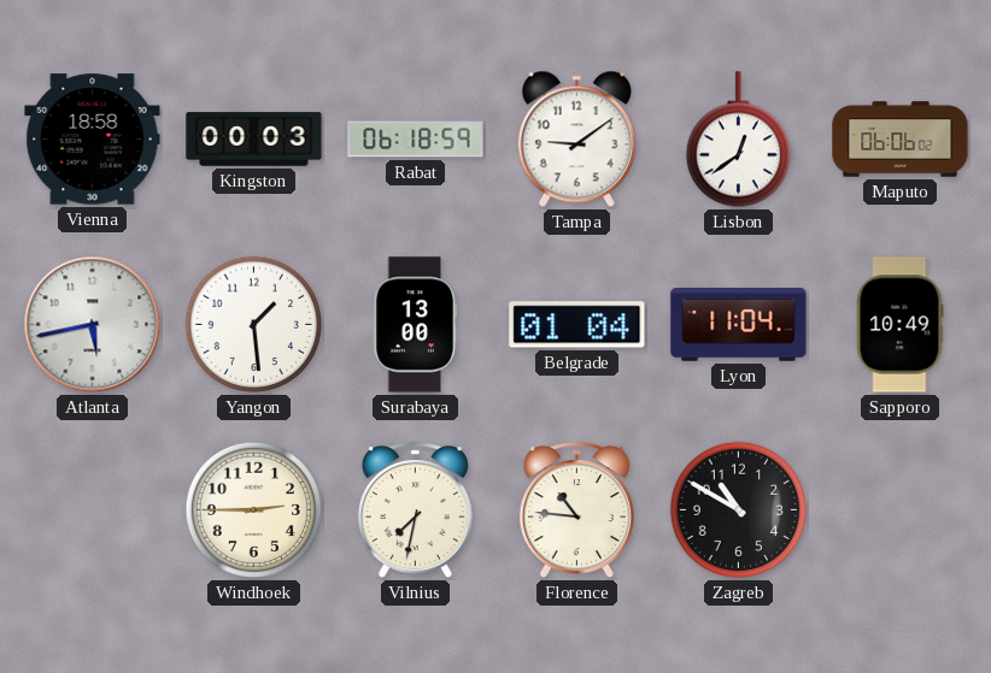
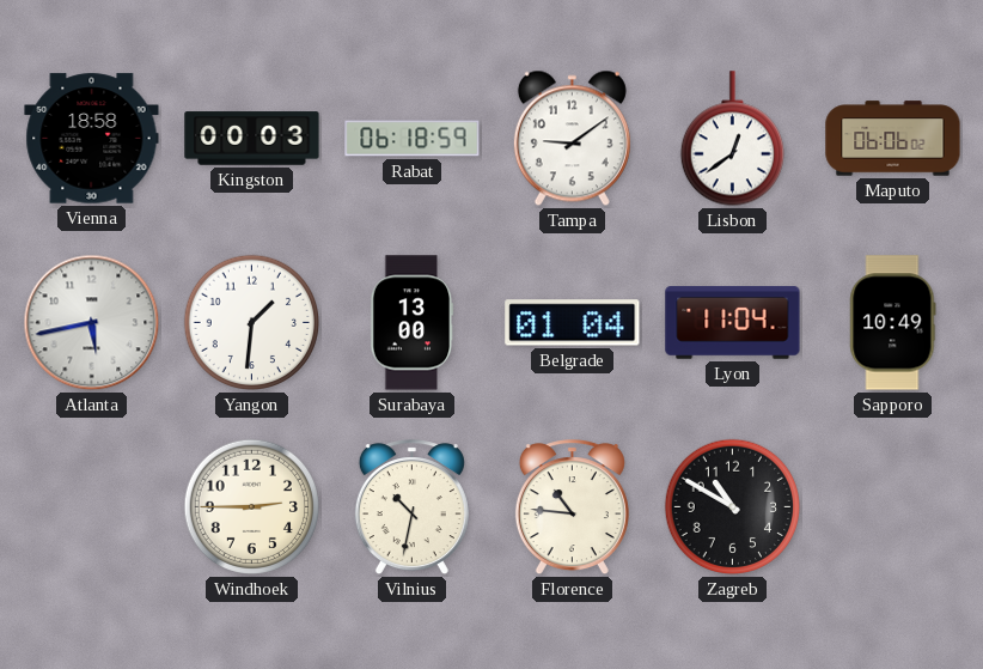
Yangon: 1:29 -> 1:31 (252, 323)
Vilnius: 7:32 -> 10:32 (411, 507)
